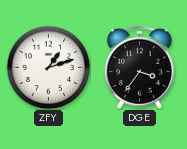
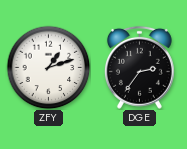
DGE: 3:36 -> 2:36 (139, 67)
